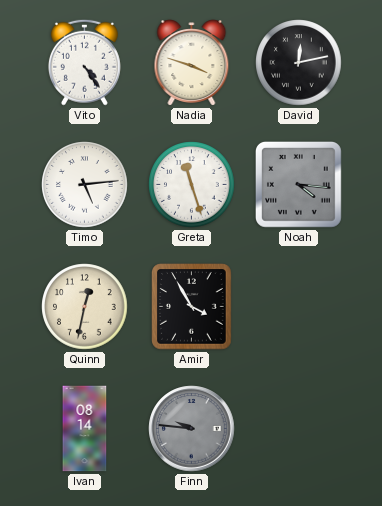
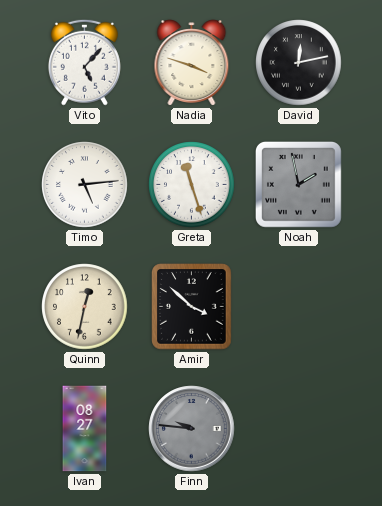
Vito: 4:24 -> 5:07 (84, 62)
Noah: 4:16 -> 1:58 (299, 185)
Amir: 3:55 -> 3:52 (192, 307)
Ivan: 08:14 -> 08:27 (85, 429)
